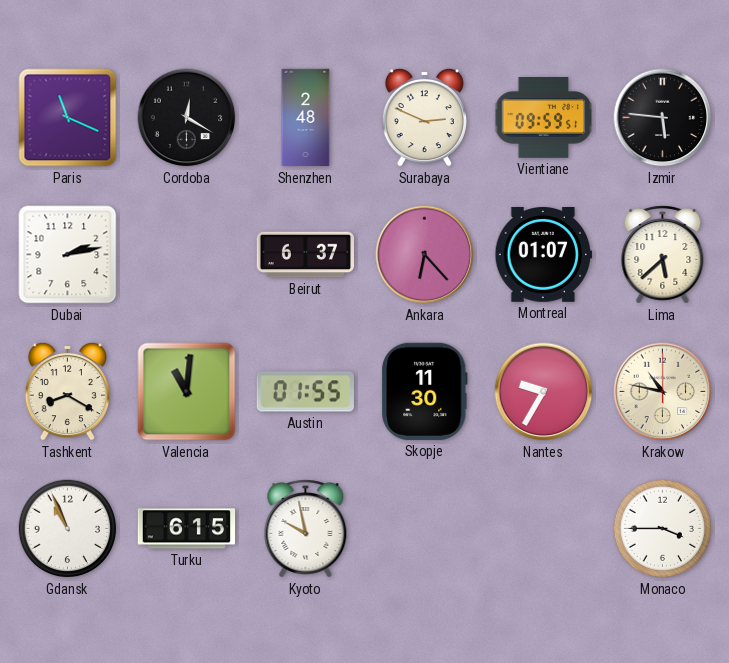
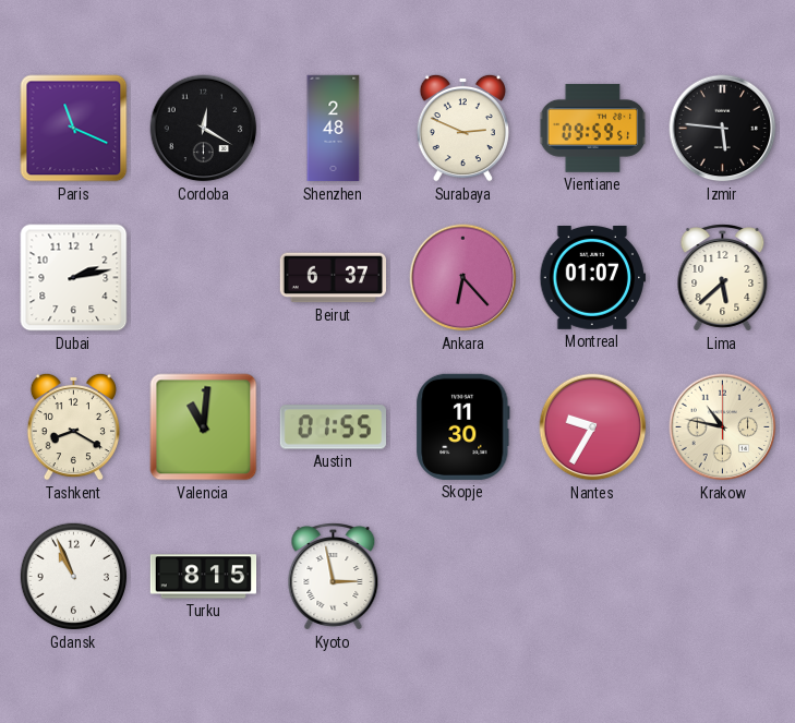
Turku: 6:15 -> 8:15 (204, 577)
Kyoto: 9:58 -> 2:58 (334, 577)
Monaco: 3:45 -> none (663, 529)
